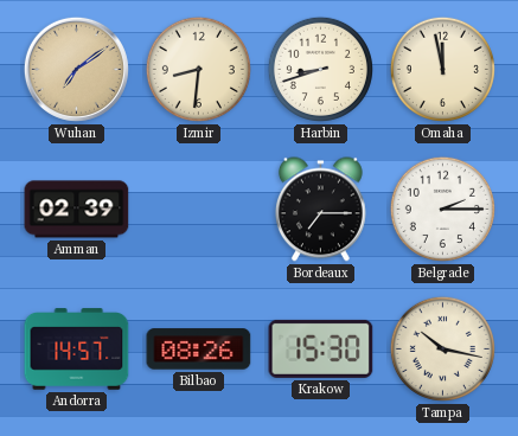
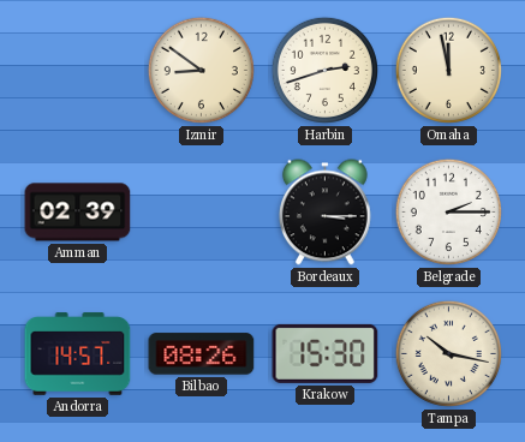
Wuhan: 7:09 -> none (76, 69)
Izmir: 8:31 -> 8:51 (201, 70)
Harbin: 8:42 -> 2:42 (324, 70)
Bordeaux: 7:15 -> 3:15 (324, 213)
